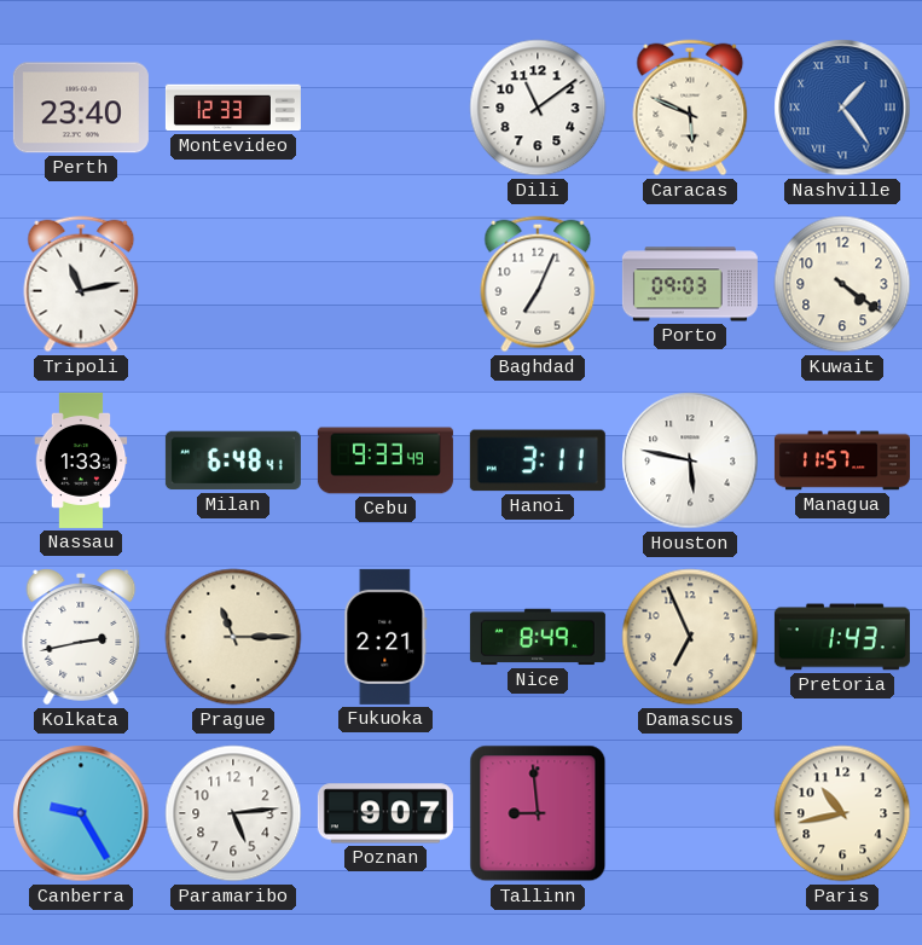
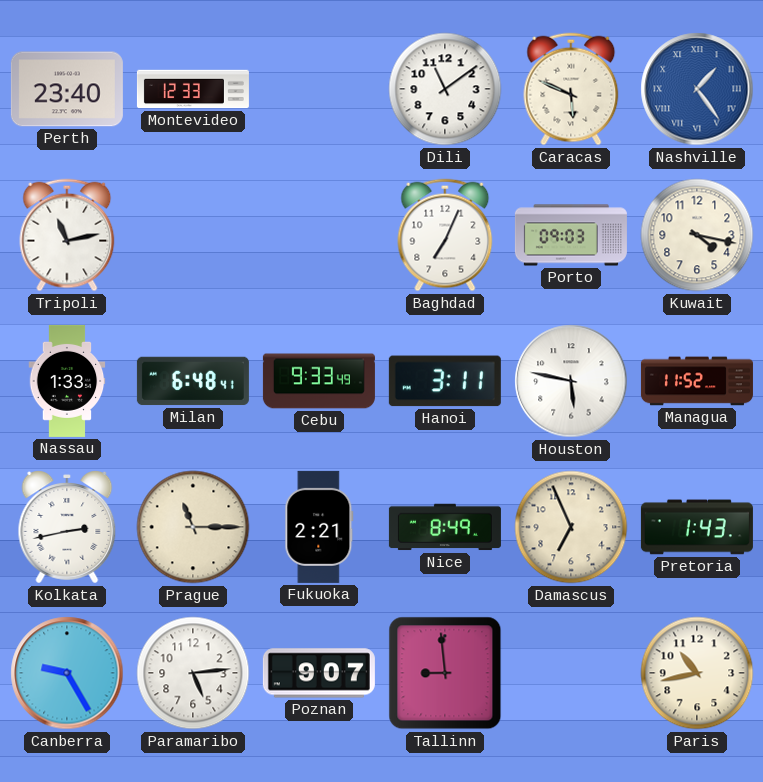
Kuwait: 4:21 -> 4:17 (697, 235)
Managua: 11:57 -> 11:52 (697, 381)
